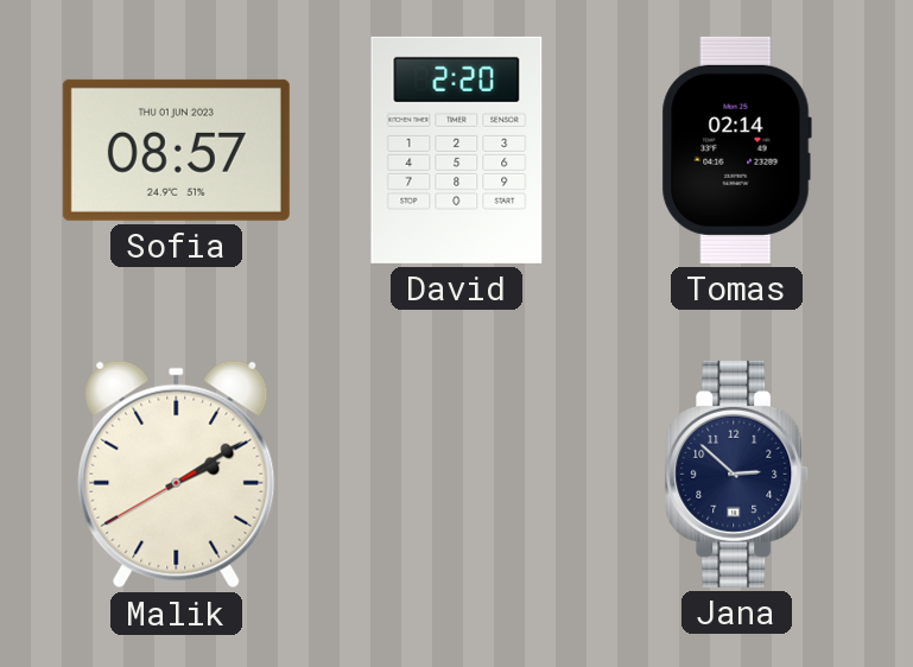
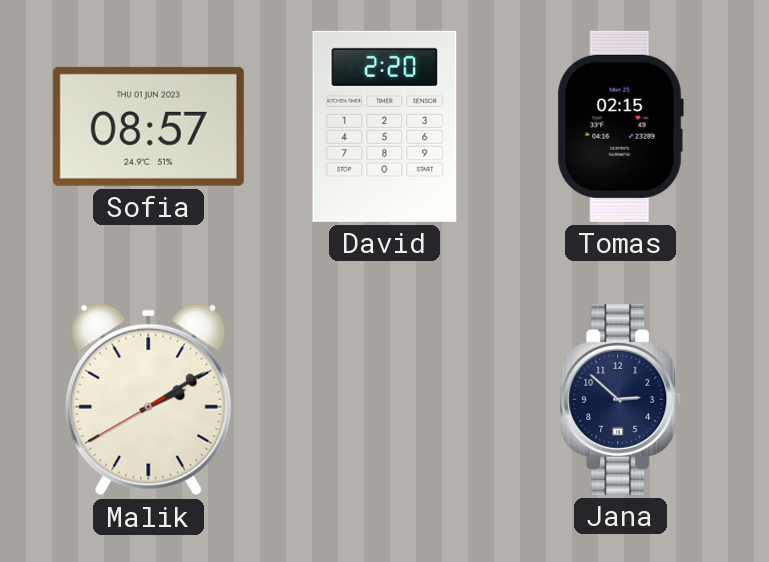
Tomas: 02:14 -> 02:15 (620, 126)
